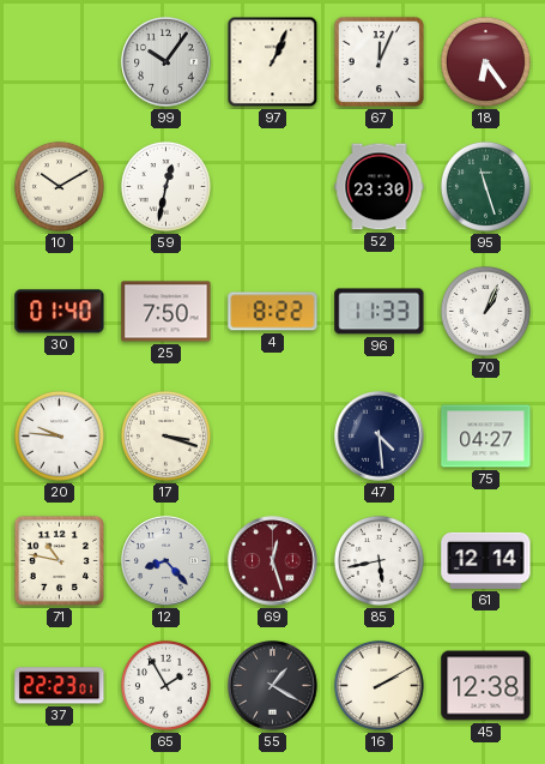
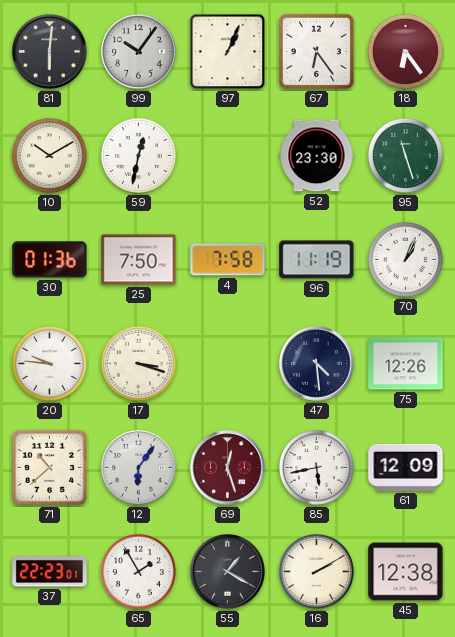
81: none -> 6:01 (50, 52)
67: 12:04 -> 6:24 (316, 51)
30: 01:40 -> 01:36 (50, 260)
4: 8:22 -> 7:58 (228, 260)
96: 11:33 -> 11:19 (317, 260)
75: 04:27 -> 12:26 (406, 364)
71: 10:47 -> 10:38 (49, 467)
12: 8:23 -> 6:06 (139, 468)
61: 12:14 -> 12:09 (406, 467)
